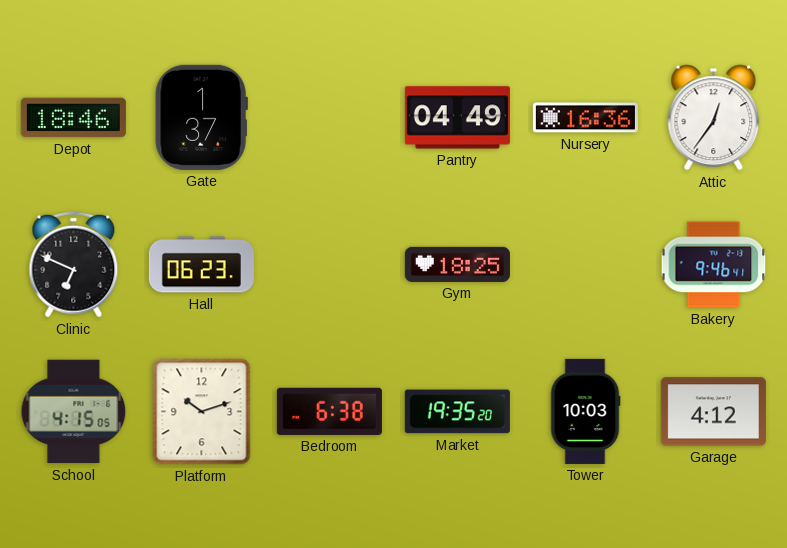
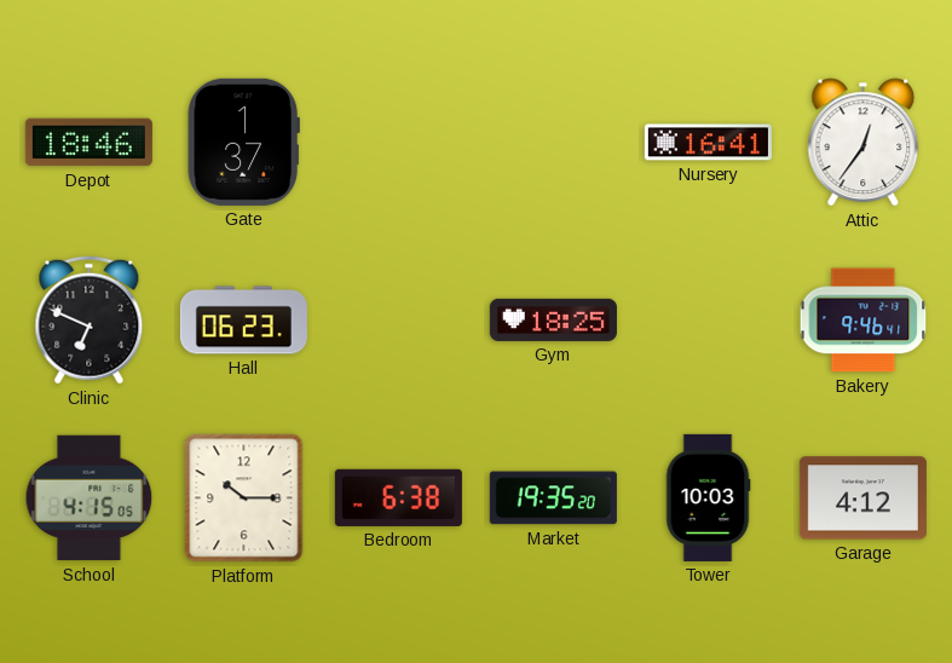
Pantry: 04:49 -> none (457, 118)
Nursery: 16:36 -> 16:41 (708, 143)
Platform: 10:12 -> 10:15 (244, 498)
